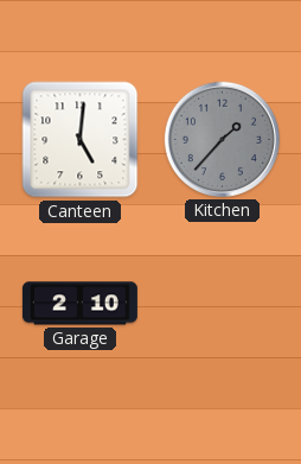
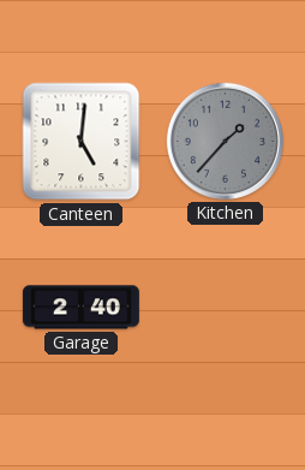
Garage: 2:10 -> 2:40 (80, 308)
